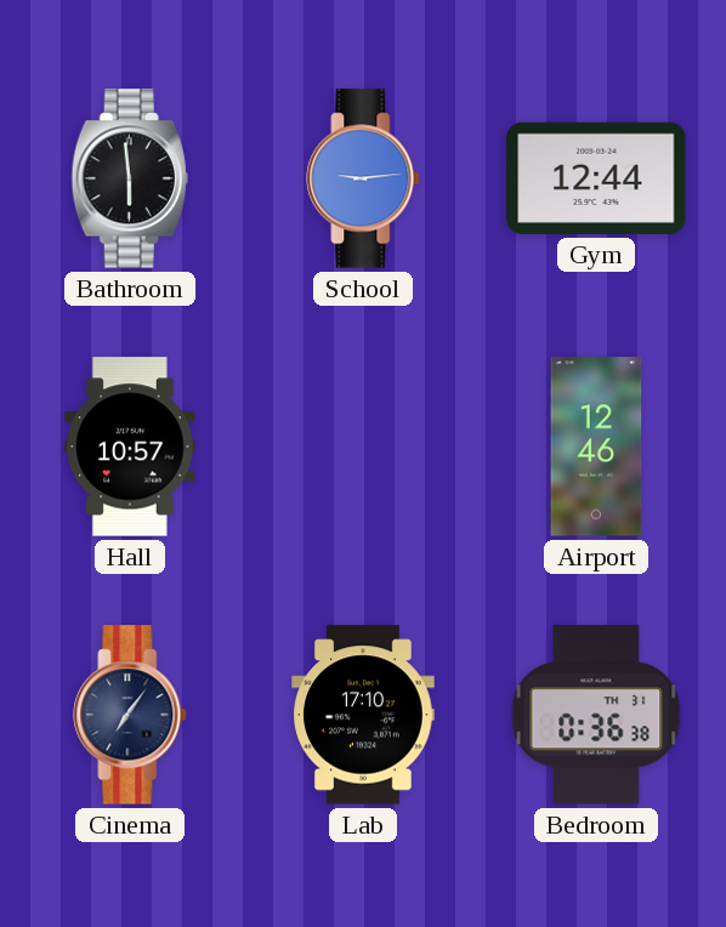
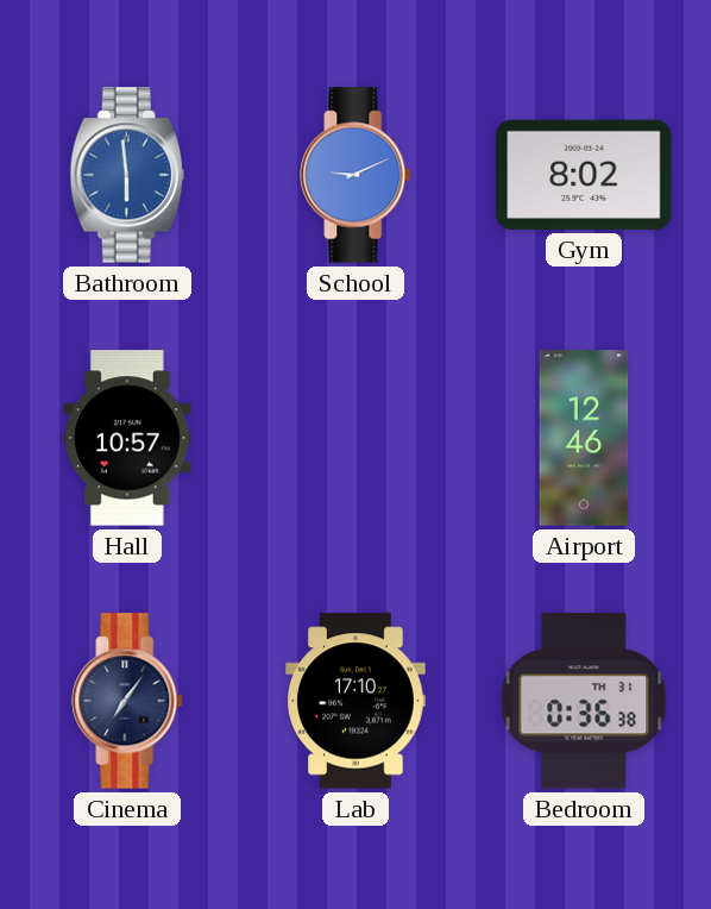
Bathroom dial: black -> blue (127, 175)
School: 9:14 -> 9:11 (355, 175)
Gym: 12:44 -> 8:02 (584, 175)
